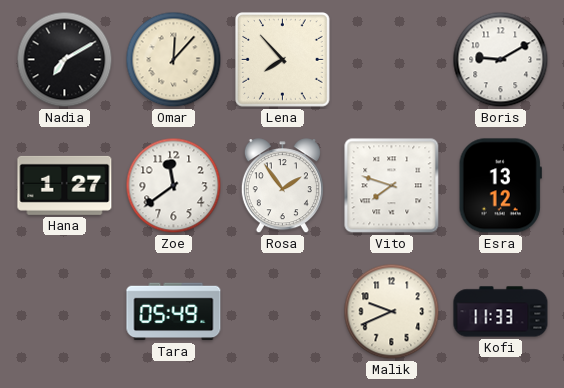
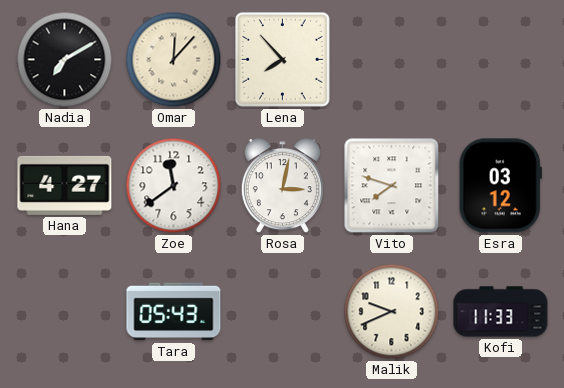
Boris: 9:10 -> none (501, 60)
Hana: 1:27 -> 4:27 (65, 185)
Rosa: 1:54 -> 3:02 (282, 186)
Esra: 13:12 -> 03:12 (500, 186)
Tara: 05:49 -> 05:43 (174, 312)
